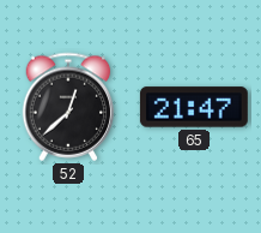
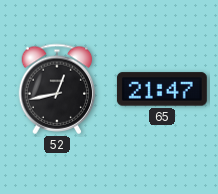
52: 12:38 -> 12:43 (57, 89)
